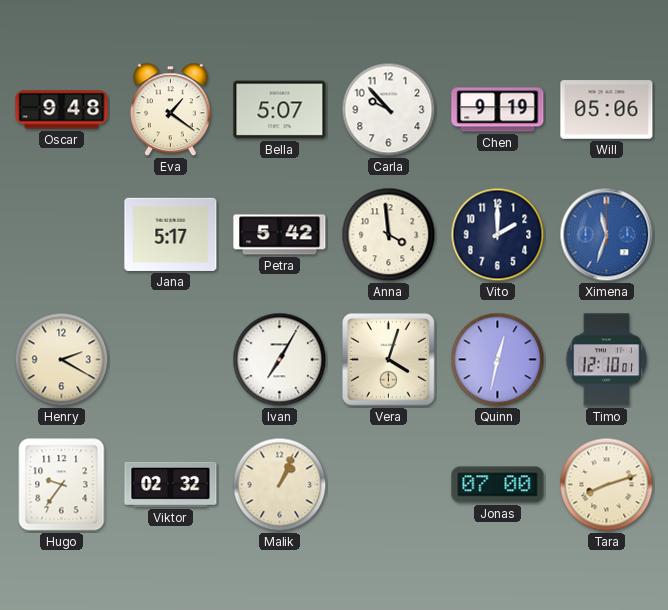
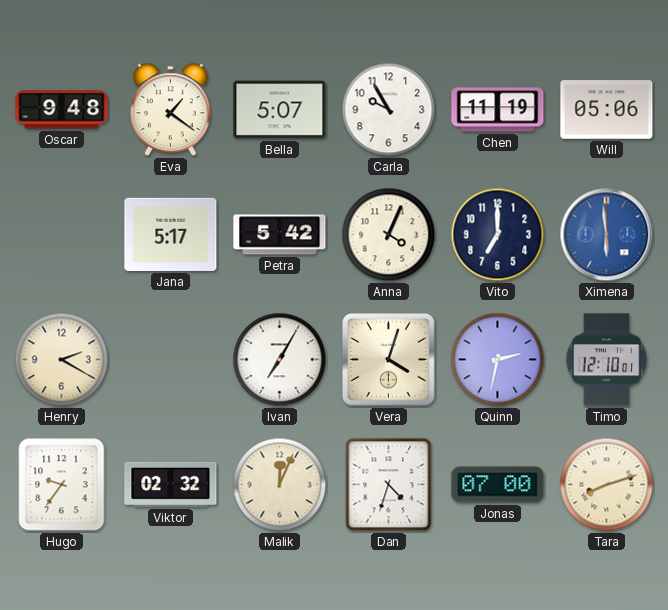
Carla: 9:53 -> 9:55 (389, 110)
Chen: 9:19 -> 11:19 (498, 110)
Anna: 3:59 -> 4:04 (389, 235)
Vito: 2:00 -> 7:00 (498, 235)
Ximena: 11:33 -> 5:59 (607, 235)
Quinn: 12:32 -> 2:32 (498, 360)
Malik: 1:04 -> 12:04 (280, 485)
Dan: none -> 4:33 (389, 485)
